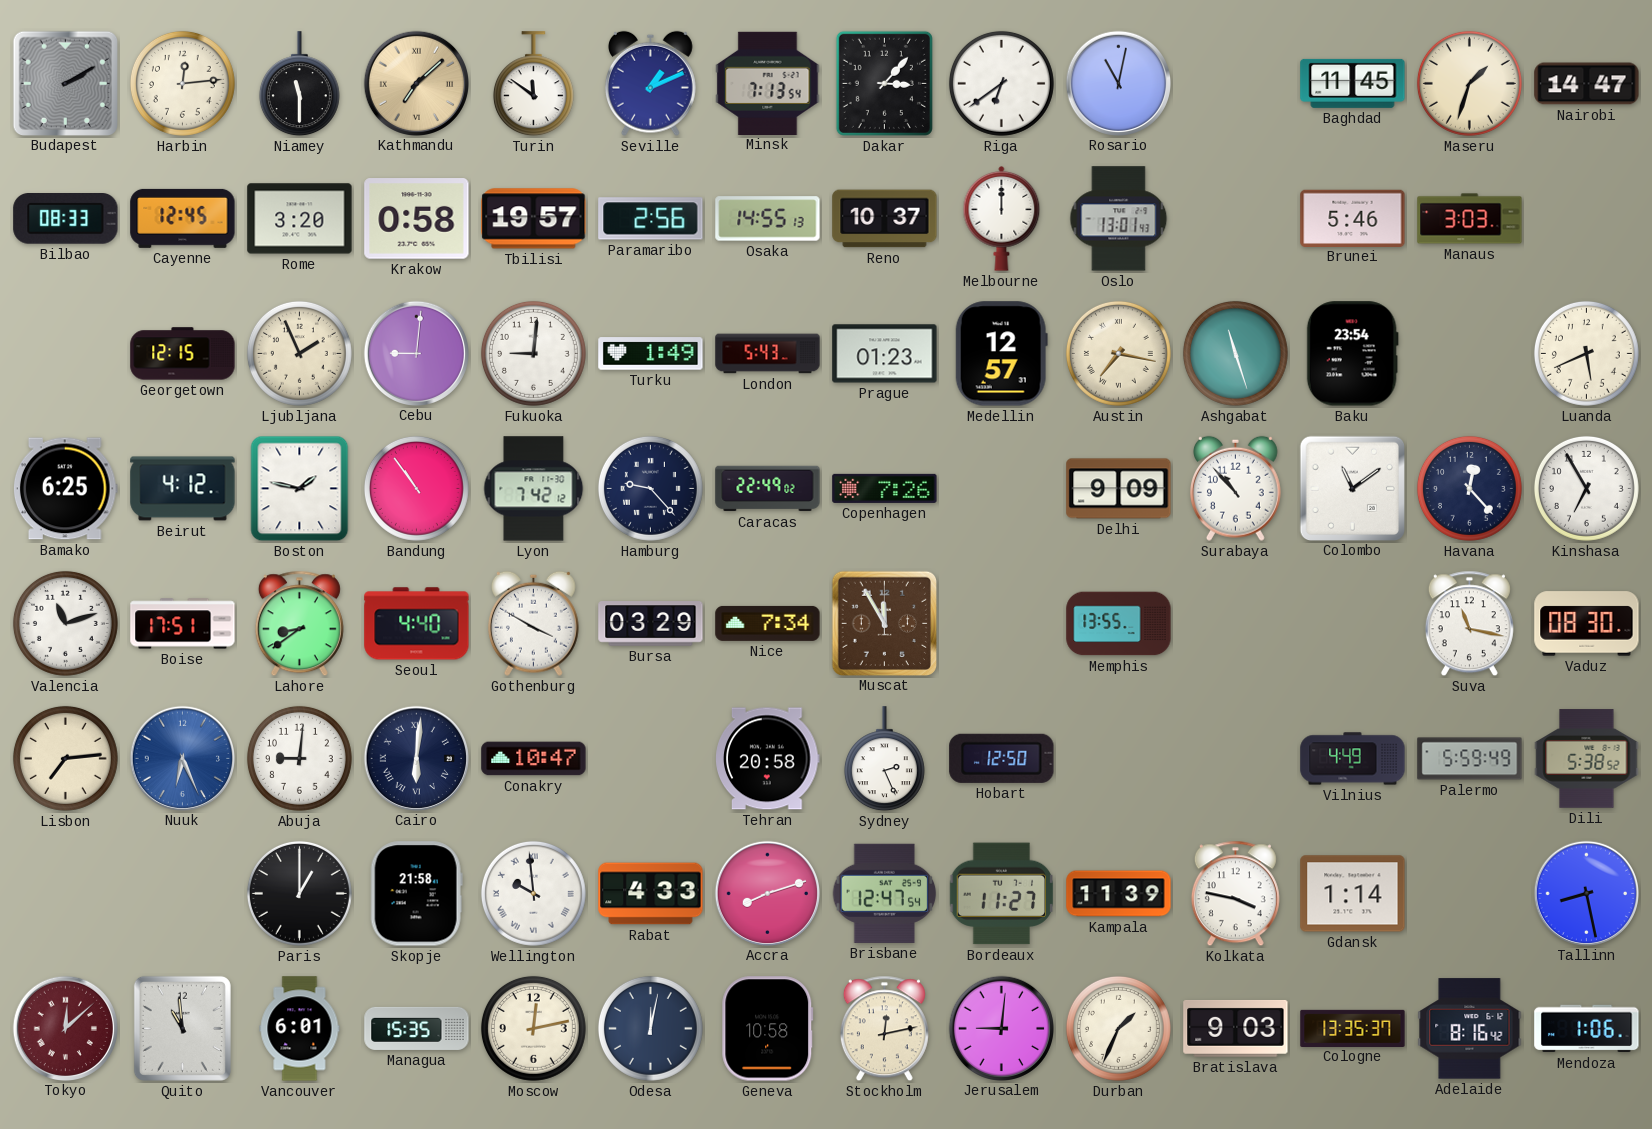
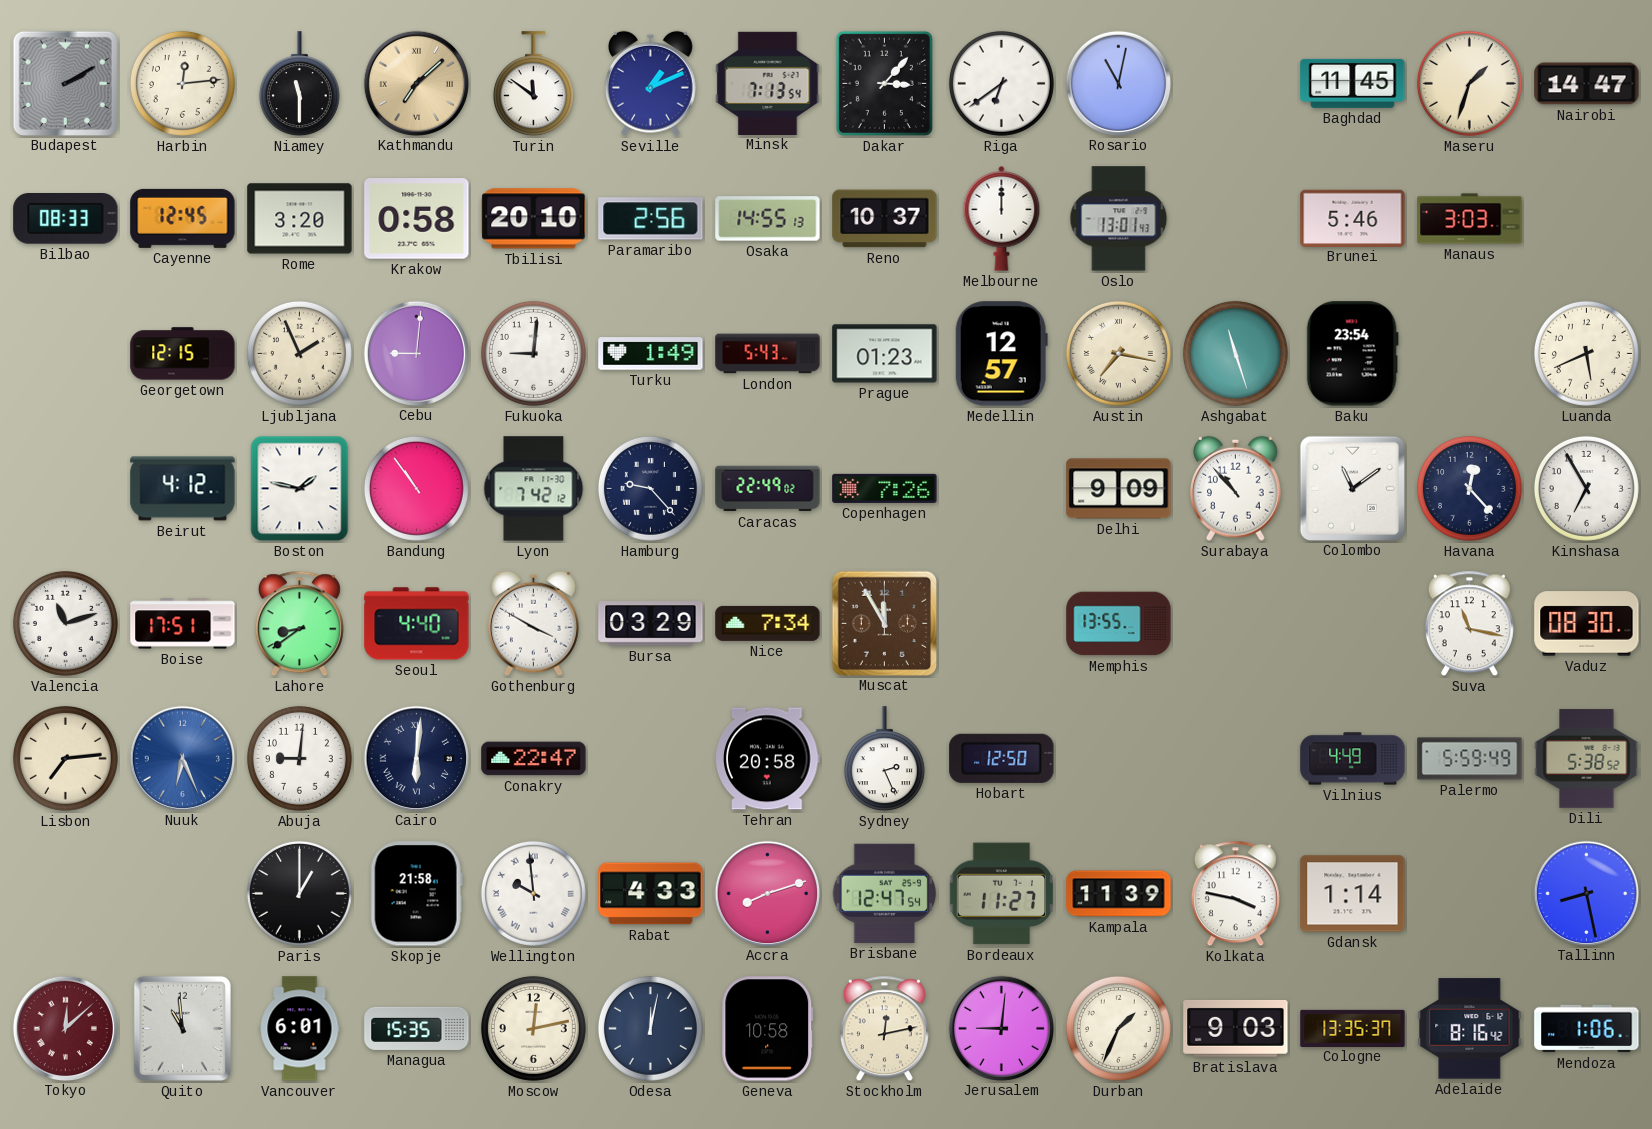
Tbilisi: 19:57 -> 20:10 (534, 219)
Bamako: 6:25 -> none (65, 489)
Conakry: 10:47 -> 22:47 (534, 759)
